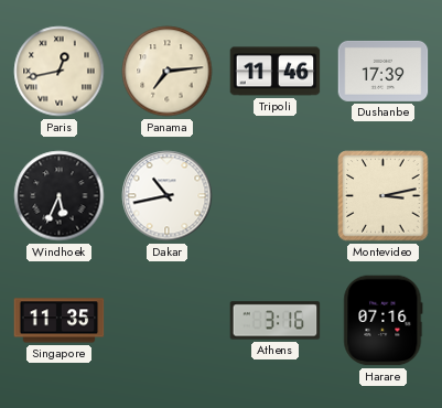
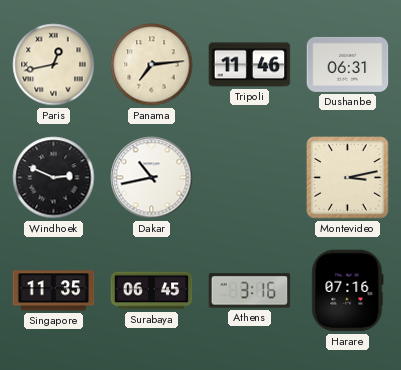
Dushanbe: 17:39 -> 06:31 (348, 64)
Windhoek: 5:34 -> 2:49 (54, 178)
Surabaya: none -> 06:45 (152, 291)
